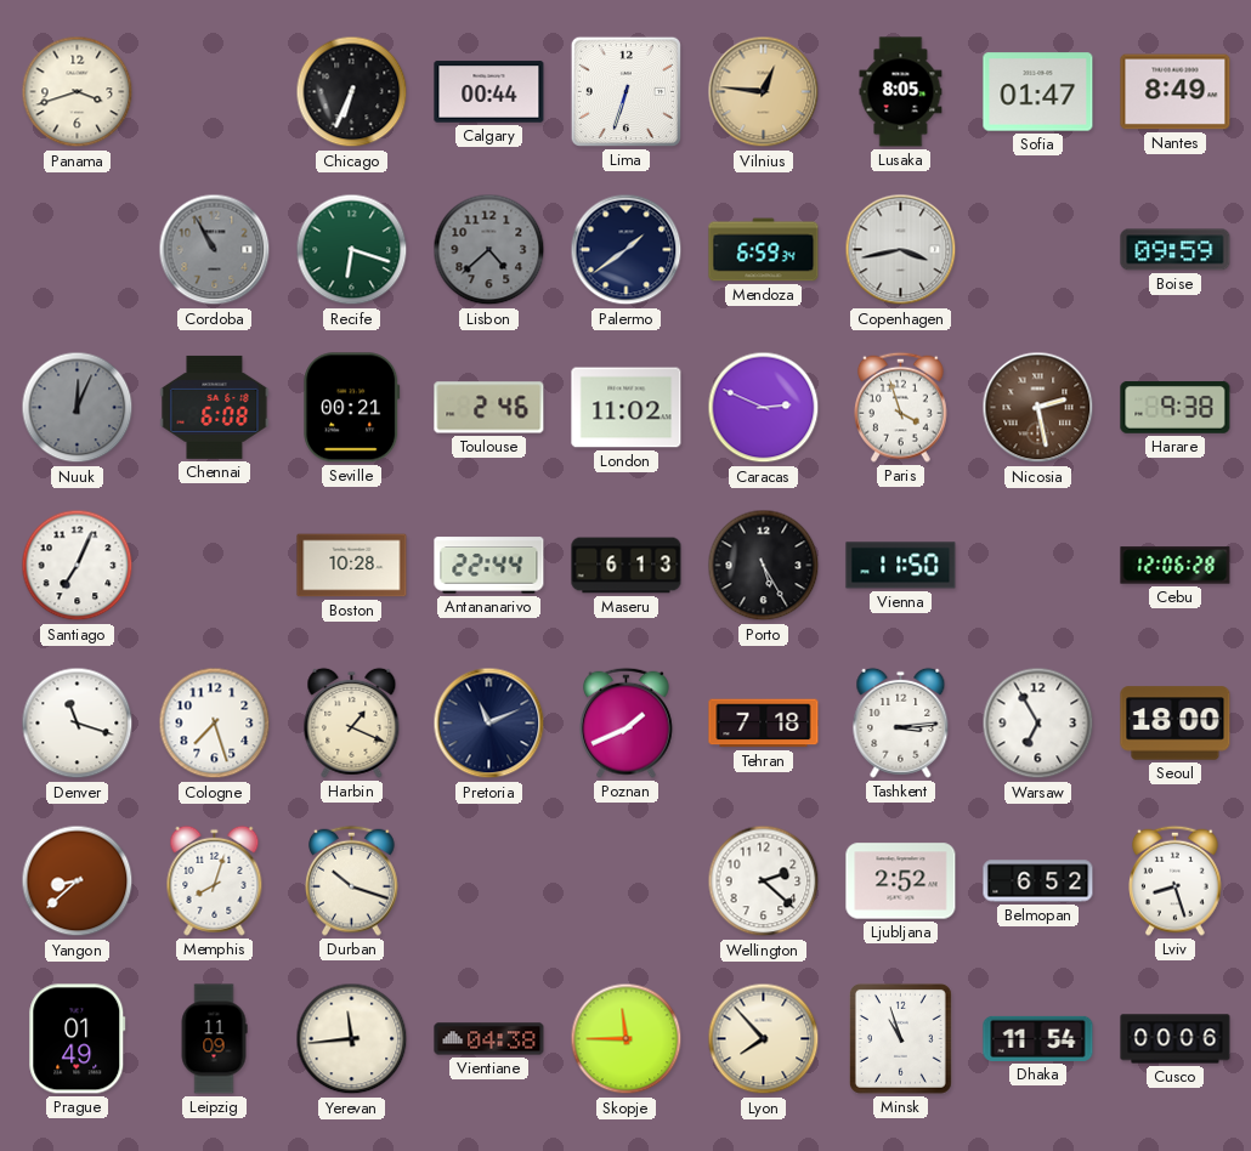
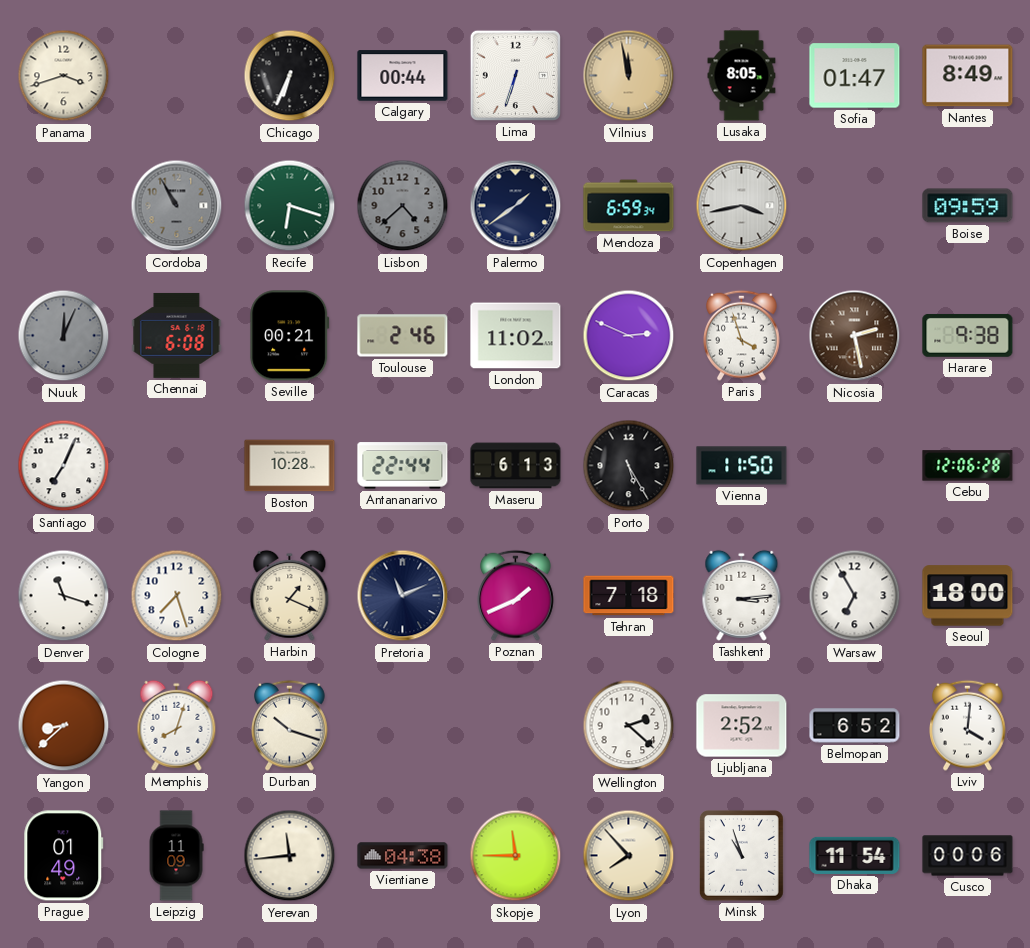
Vilnius: 12:46 -> 11:58 (629, 76)
Lviv: 8:27 -> 4:01 (968, 725)
